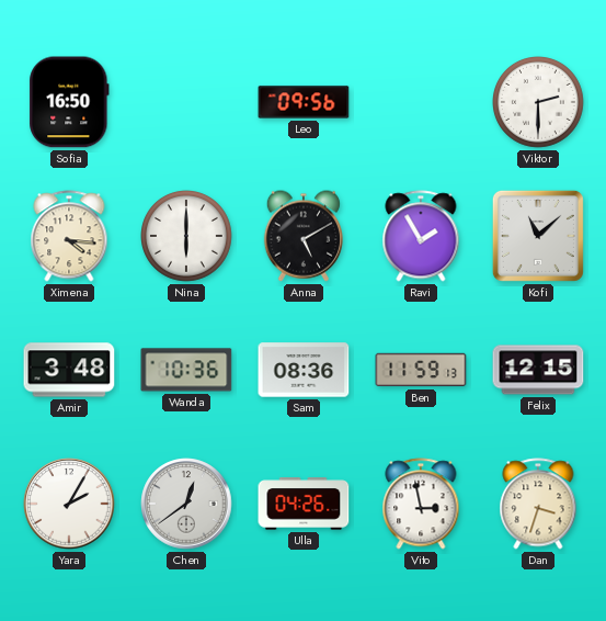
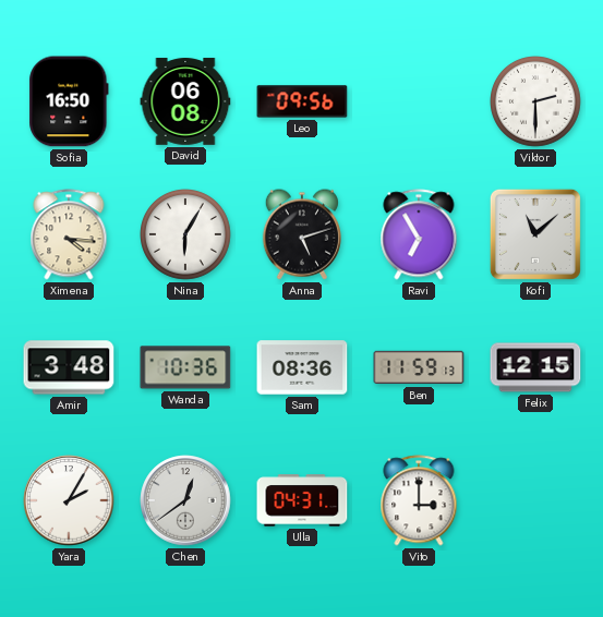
David: none -> 06:08 (185, 101)
Nina: 6:00 -> 6:05 (186, 235)
Anna: 5:10 -> 5:12 (302, 234)
Ravi: 1:55 -> 6:55 (419, 234)
Ulla: 04:26 -> 04:31 (302, 500)
Vito: 2:58 -> 3:00 (419, 500)
Dan: 3:33 -> none (538, 504)
